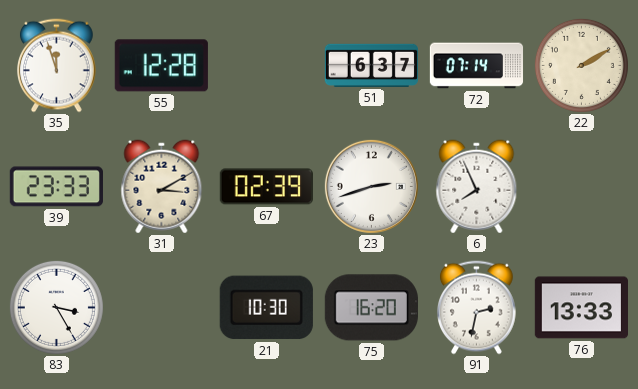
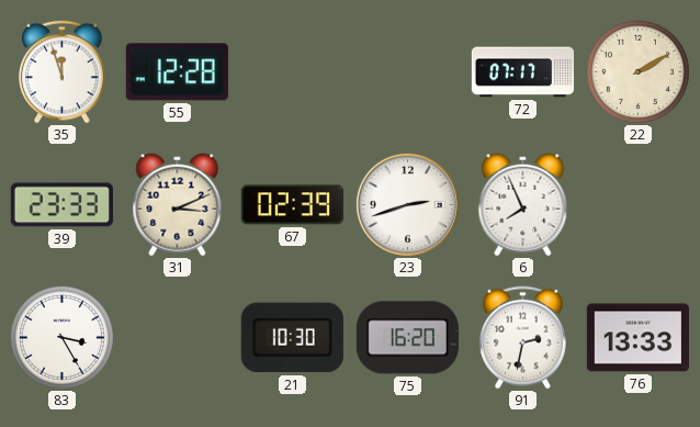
51: 6:37 -> none (371, 65)
72: 07:14 -> 07:17 (523, 72)
31: 3:10 -> 3:11 (178, 205)
